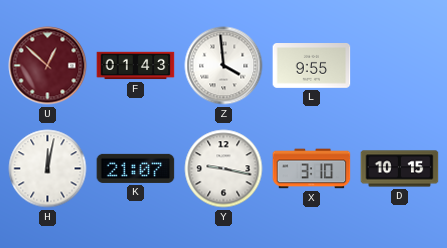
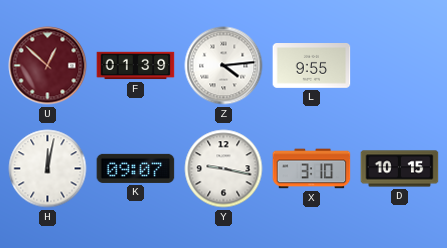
F: 01:43 -> 01:39 (136, 66)
Z: 3:59 -> 4:14 (224, 66)
K: 21:07 -> 09:07 (136, 168)
